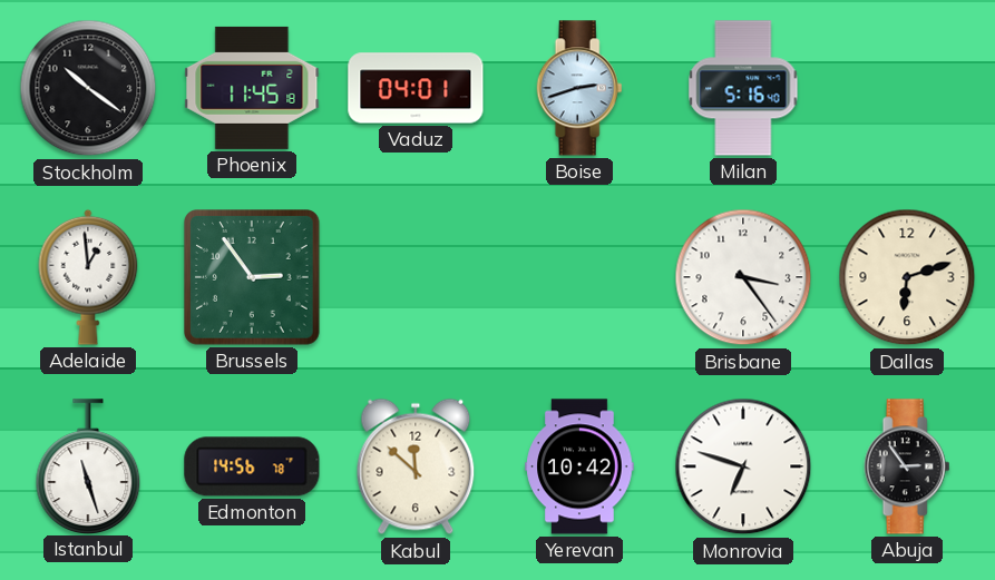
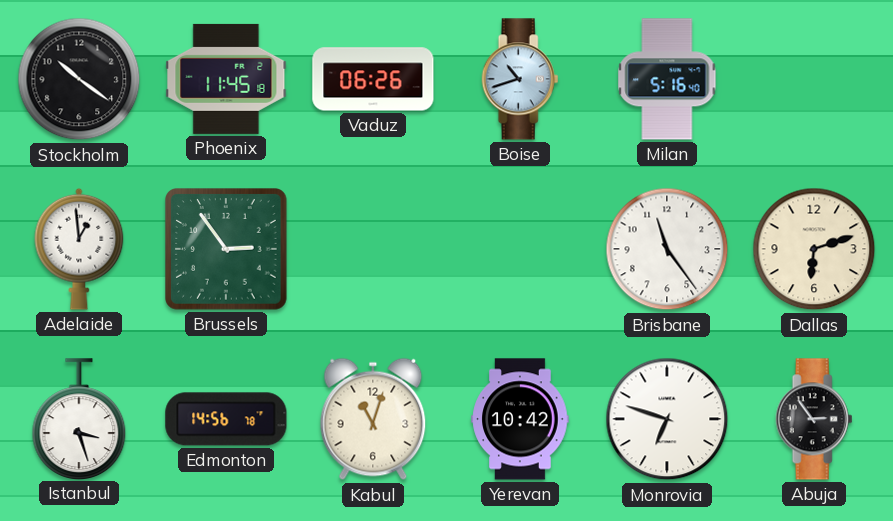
Vaduz: 04:01 -> 06:26 (373, 79)
Boise: 2:42 -> 10:42 (520, 79)
Brisbane: 3:24 -> 11:24 (667, 249)
Istanbul: 11:27 -> 3:27 (79, 419)
Kabul: 11:52 -> 11:03 (373, 419)
